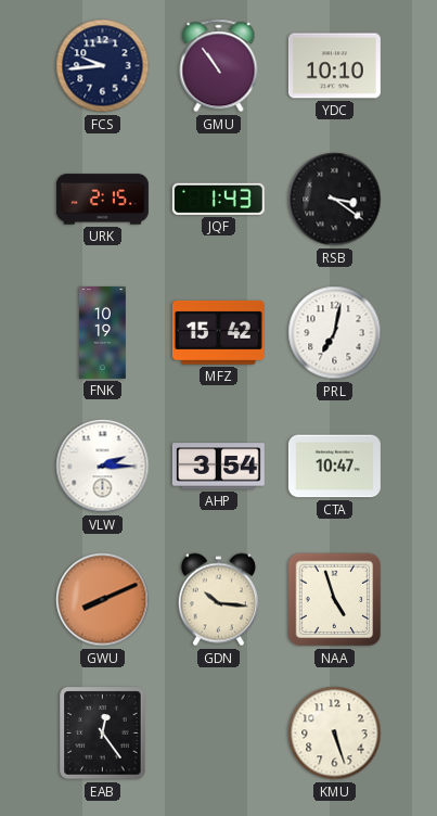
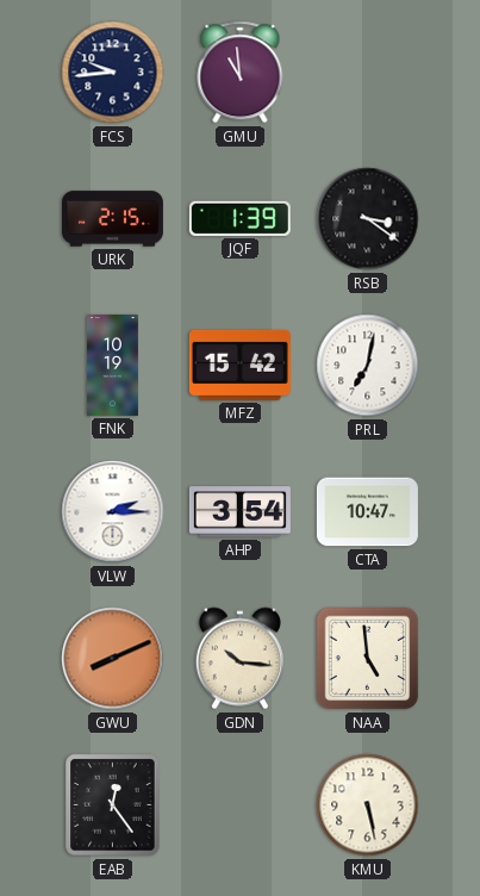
GMU: 10:54 -> 10:59 (241, 73)
YDC: 10:10 -> none (334, 66)
JQF: 1:43 -> 1:39 (239, 218)
NAA: 4:57 -> 4:59 (368, 659)
KMU: 5:27 -> 5:28 (368, 805)
